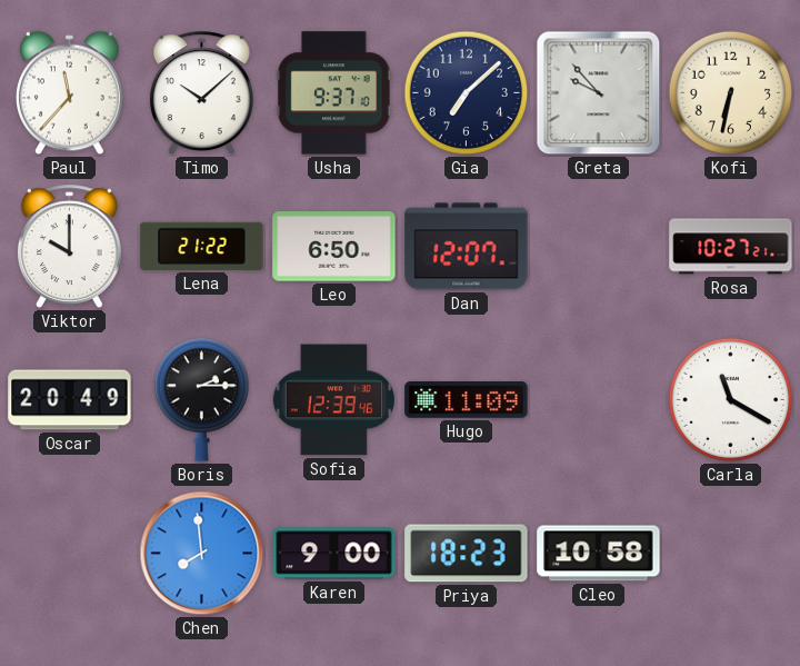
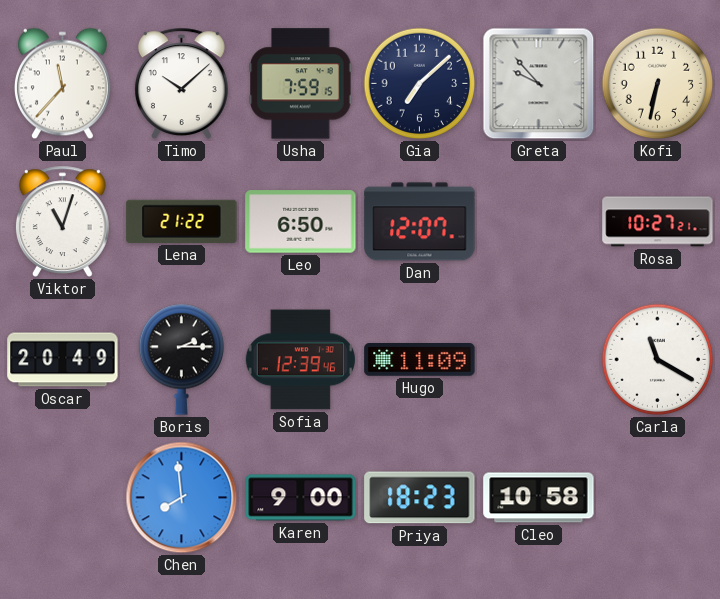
Usha: 9:37 -> 7:59 (301, 84)
Viktor: 10:00 -> 11:03 (62, 221)
